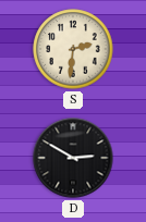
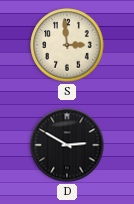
S: 2:31 -> 2:59 (67, 45)
